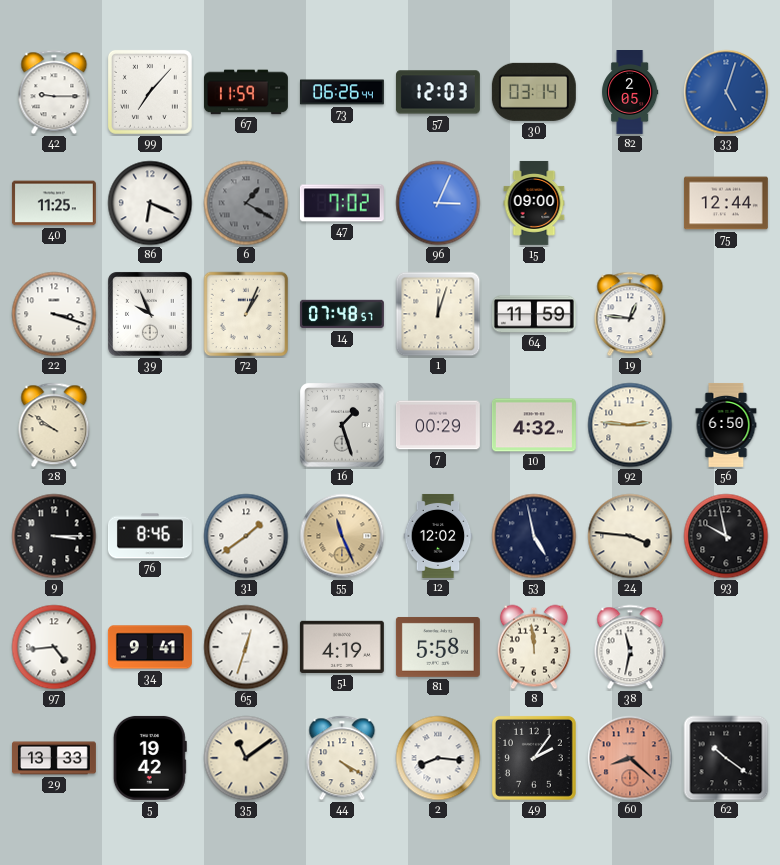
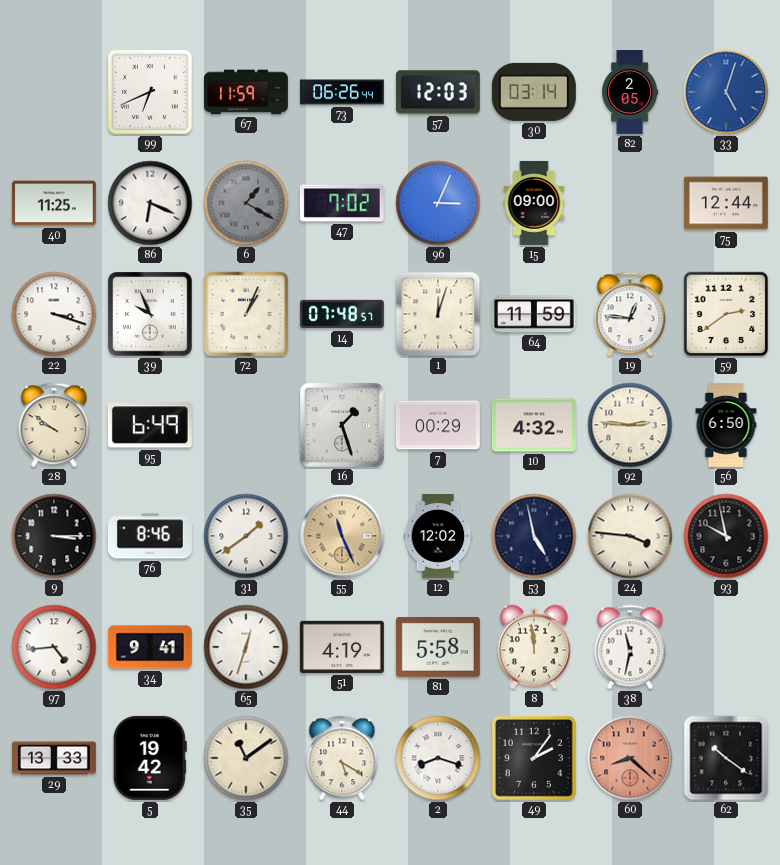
42: 9:15 -> none (54, 92)
99: 7:07 -> 6:41 (150, 92)
59: none -> 2:39 (726, 314)
95: none -> 6:49 (150, 425)
44: 4:20 -> 5:20 (342, 758)
2: 8:16 -> 8:18 (438, 758)
